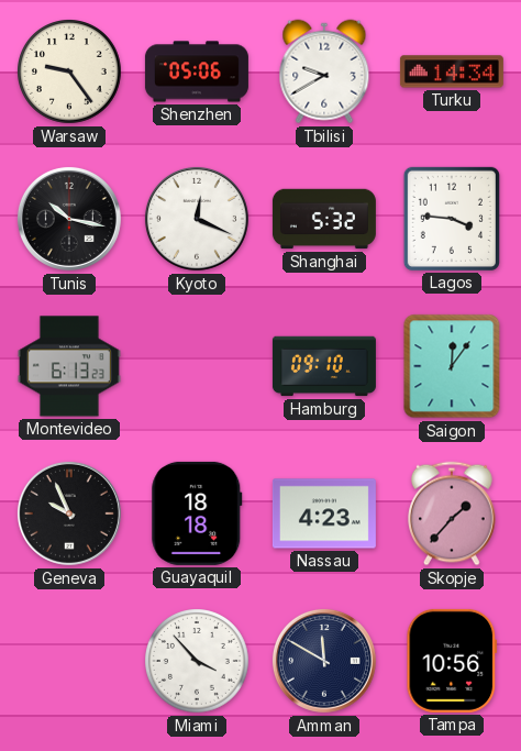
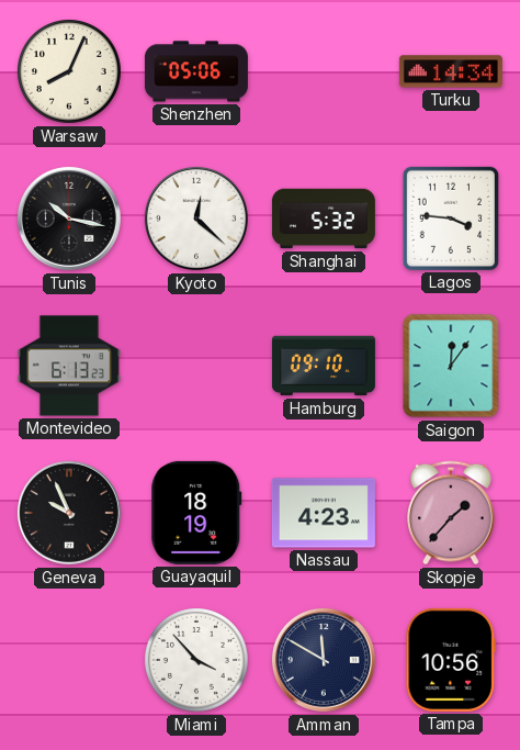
Warsaw: 9:24 -> 8:04 (70, 72)
Tbilisi: 9:40 -> none (324, 71)
Kyoto: 12:19 -> 12:22 (196, 219)
Guayaquil: 18:18 -> 18:19 (196, 513)
